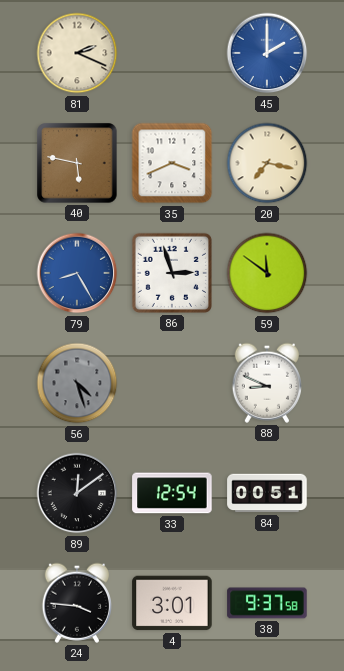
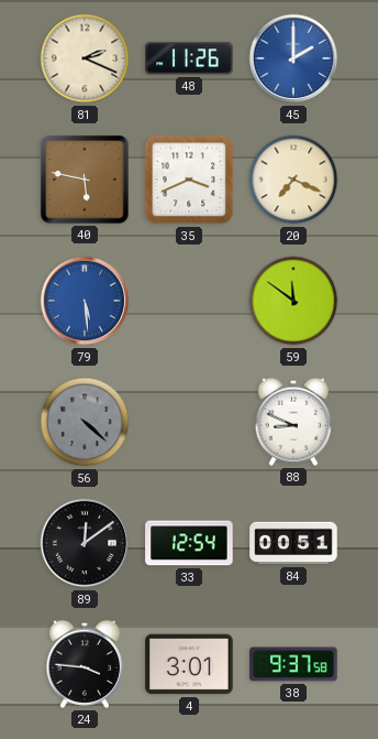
48: none -> 11:26 (189, 58)
20: 7:17 -> 7:19 (293, 180)
79: 8:25 -> 5:29 (85, 301)
86: 2:57 -> none (172, 273)
56: 4:27 -> 4:22 (85, 422)
